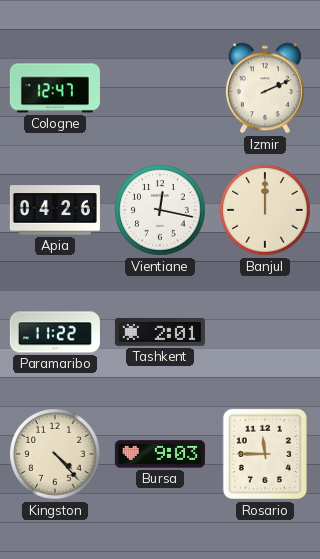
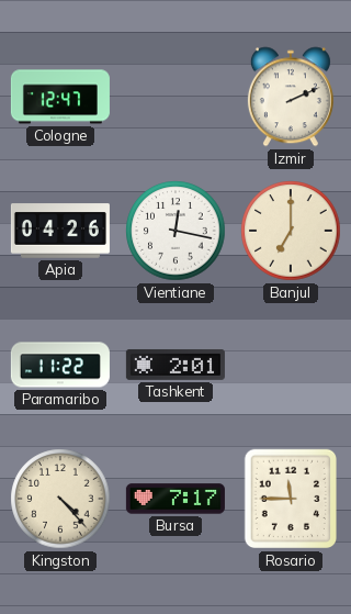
Banjul: 12:00 -> 7:00 (291, 231)
Bursa: 9:03 -> 7:17 (175, 499)
